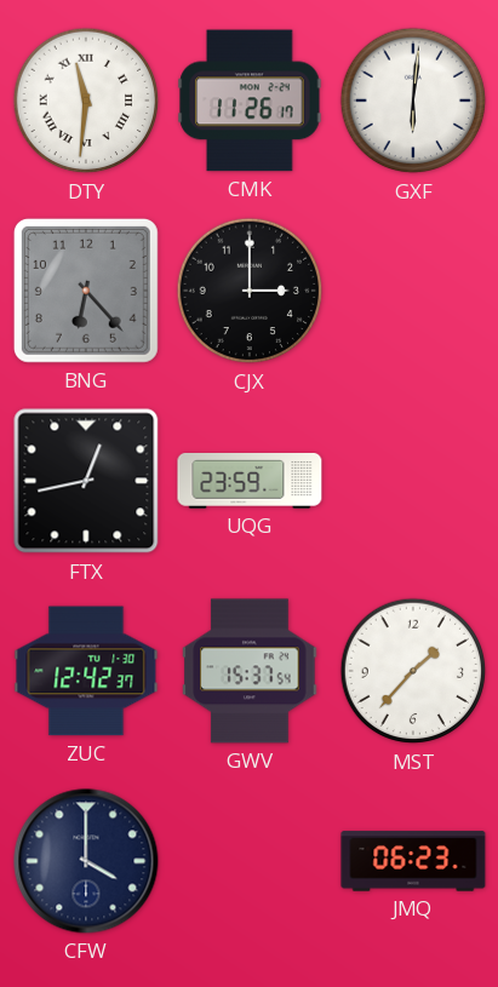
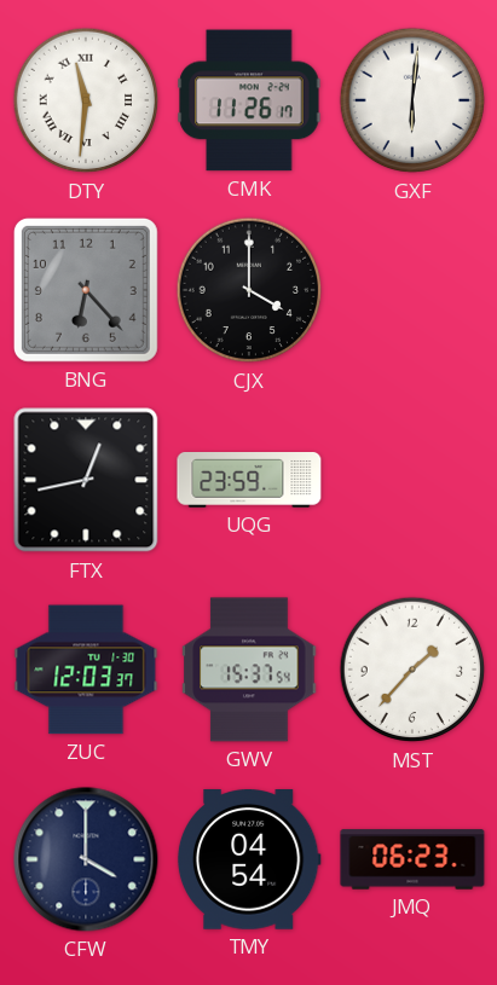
CJX: 3:00 -> 4:00 (249, 290)
ZUC: 12:42 -> 12:03 (86, 670)
TMY: none -> 04:54 (249, 861)
